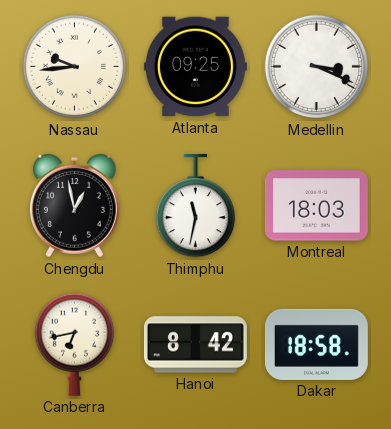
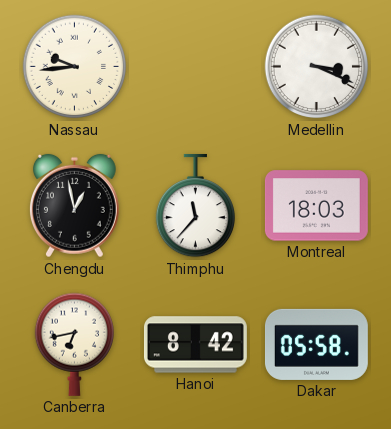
Atlanta: 09:25 -> none (195, 67)
Thimphu: 11:32 -> 11:37 (195, 206)
Dakar: 18:58 -> 05:58 (316, 344)
